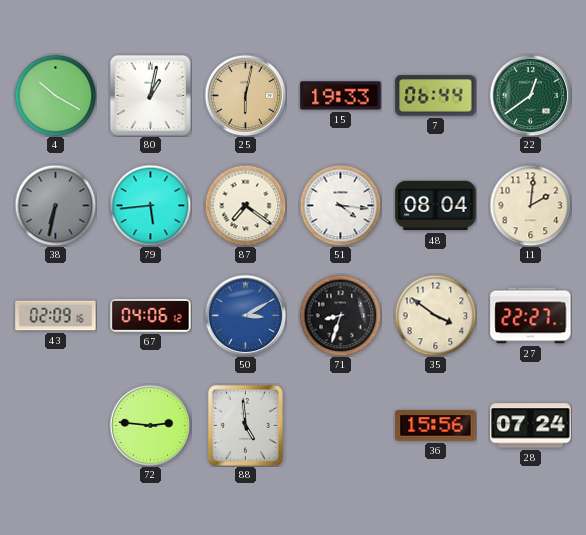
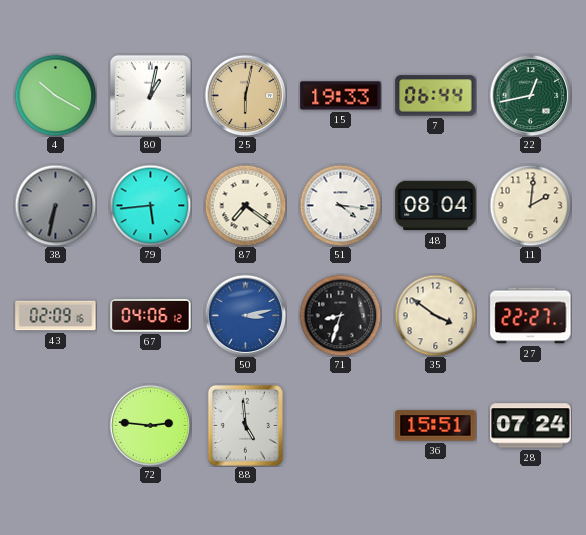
22: 12:39 -> 12:43 (530, 95)
50: 3:10 -> 3:13 (245, 315)
36: 15:56 -> 15:51 (436, 426)
